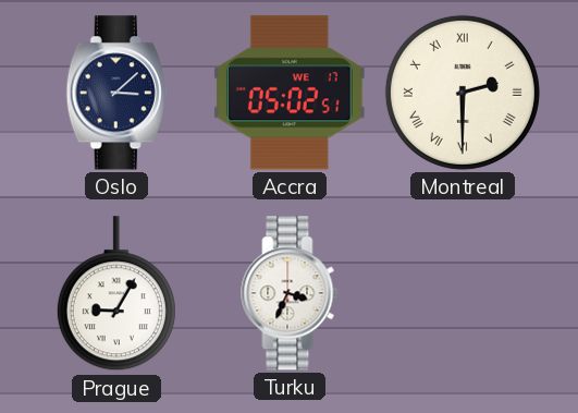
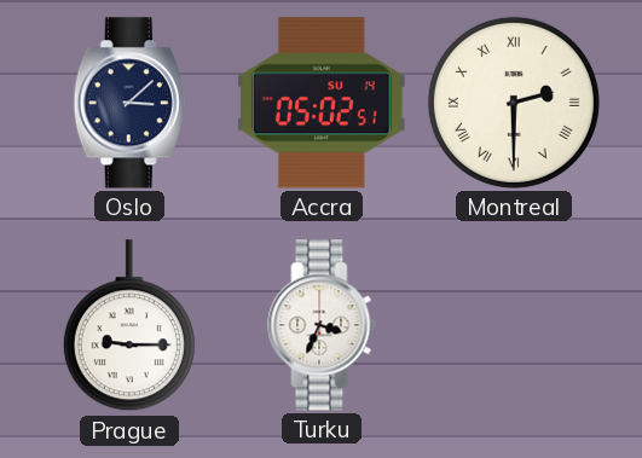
Accra date: WE 17 -> SU 14 (322, 103)
Prague: 9:05 -> 9:15 (129, 326)
